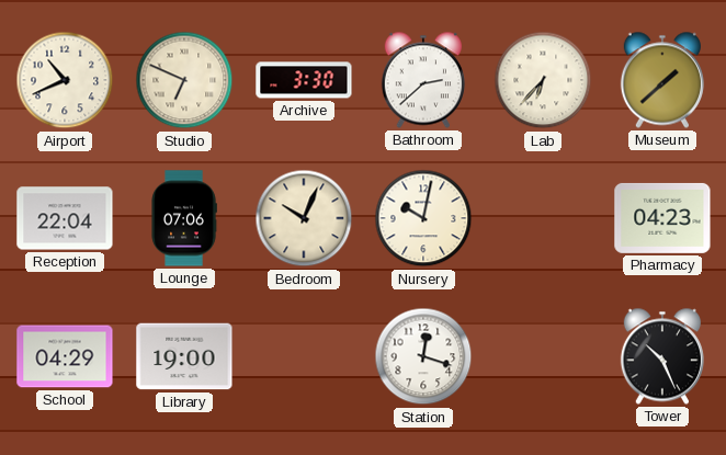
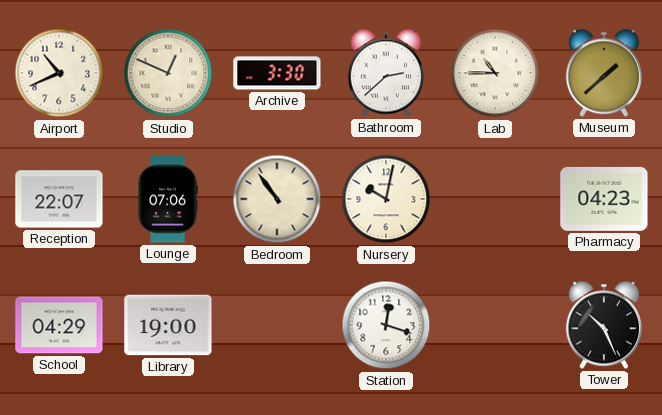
Studio: 6:49 -> 12:49 (168, 73)
Lab: 6:37 -> 10:45 (495, 73)
Reception: 22:04 -> 22:07 (59, 199)
Bedroom: 10:04 -> 10:54 (277, 199)
